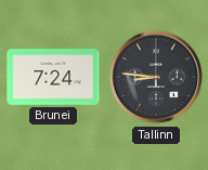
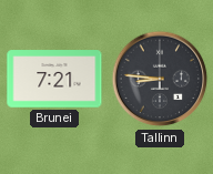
Brunei: 7:24 -> 7:21 (54, 79)
